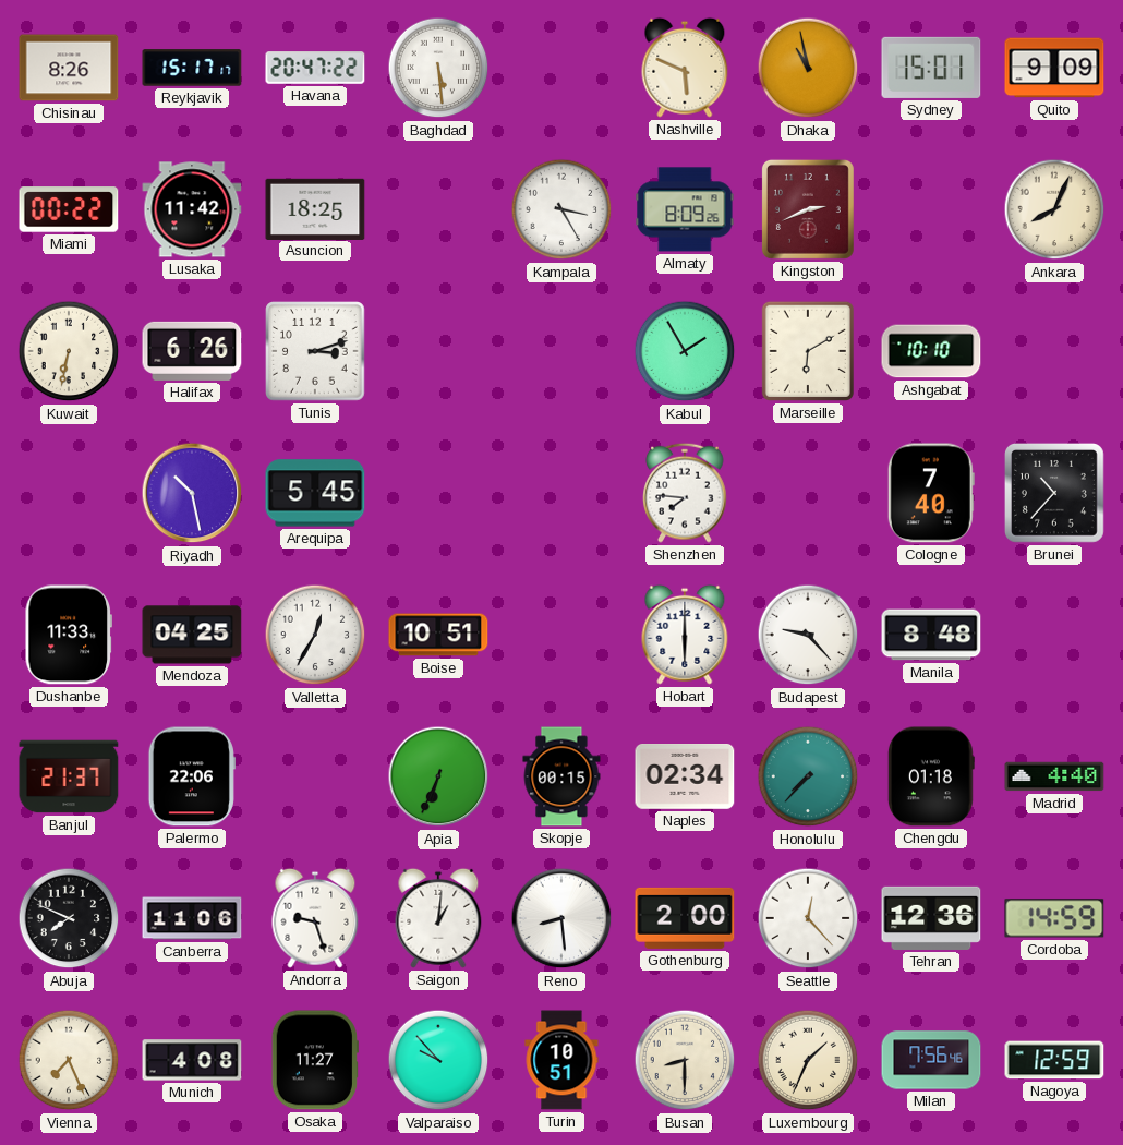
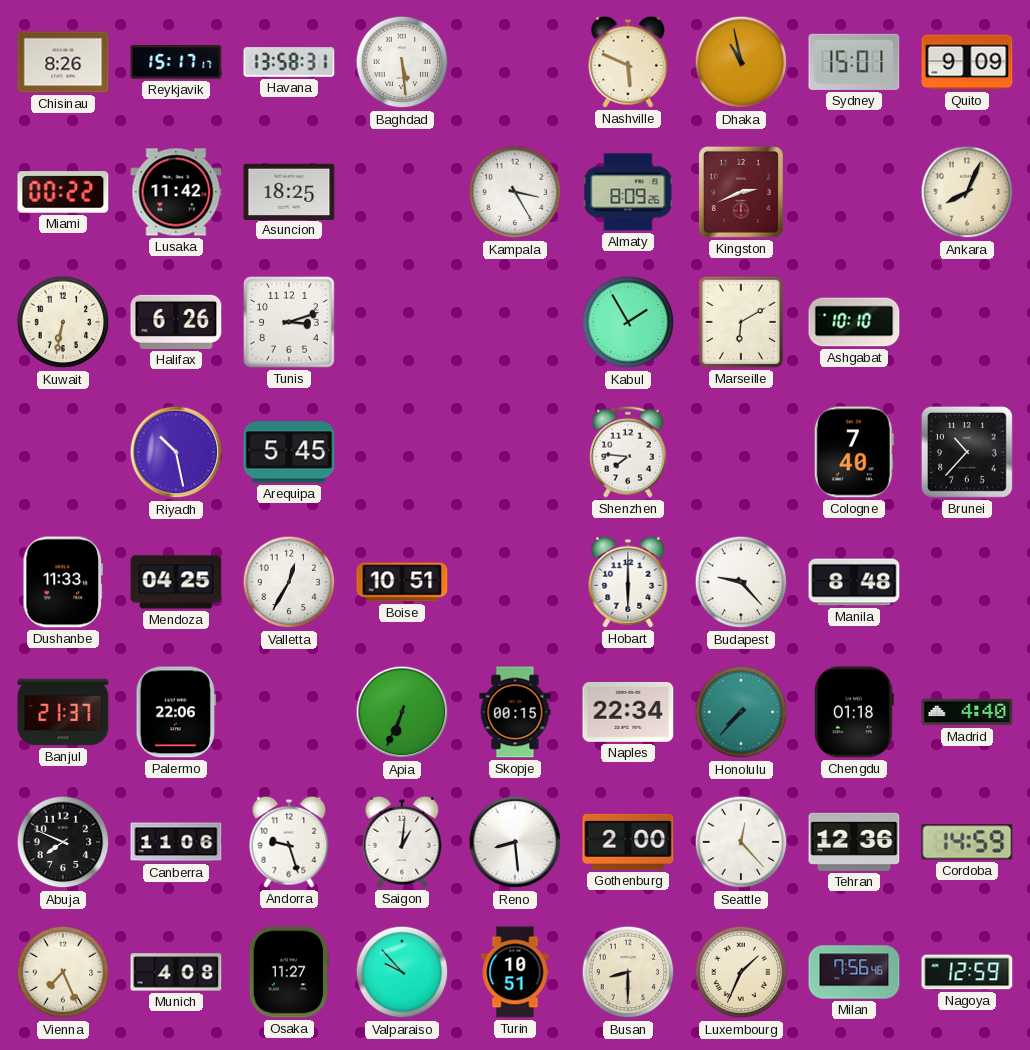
Havana: 20:47 -> 13:58 (289, 62)
Naples: 02:34 -> 22:34 (628, 713)
